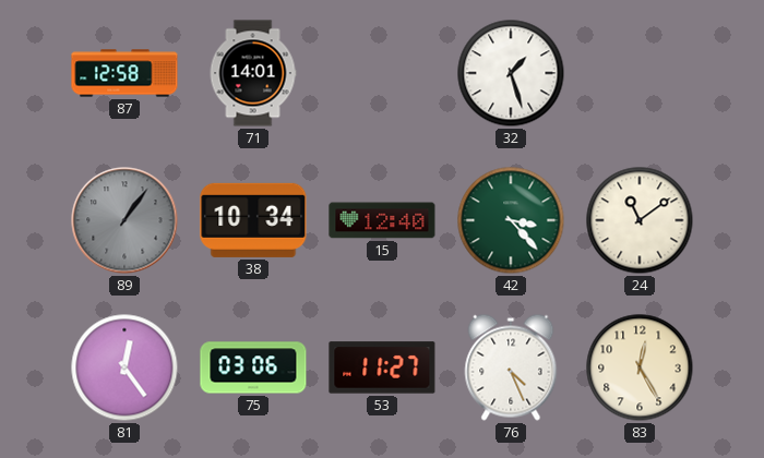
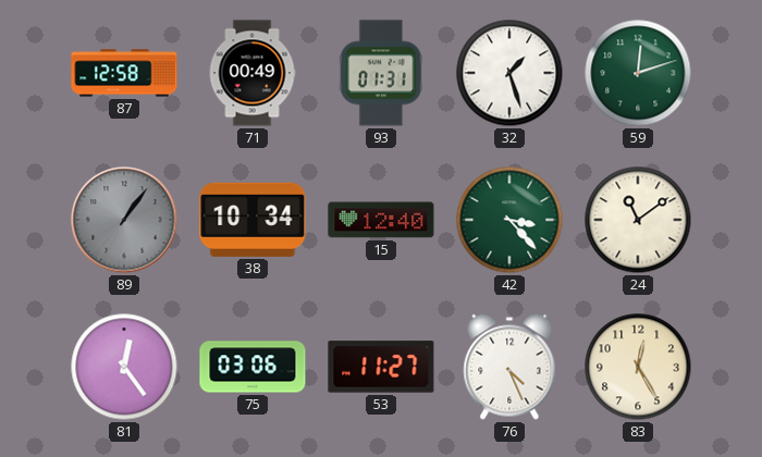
71: 14:01 -> 00:49 (253, 73)
93: none -> 01:31 (381, 73)
59: none -> 12:12 (638, 73)
